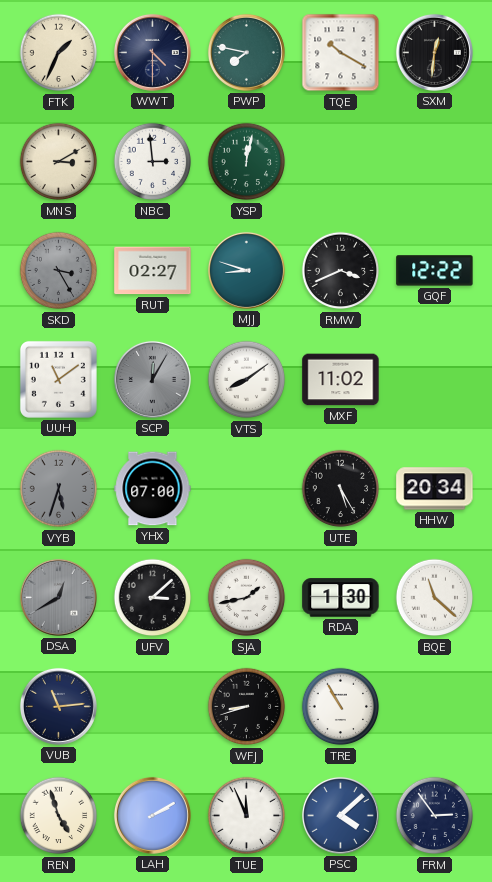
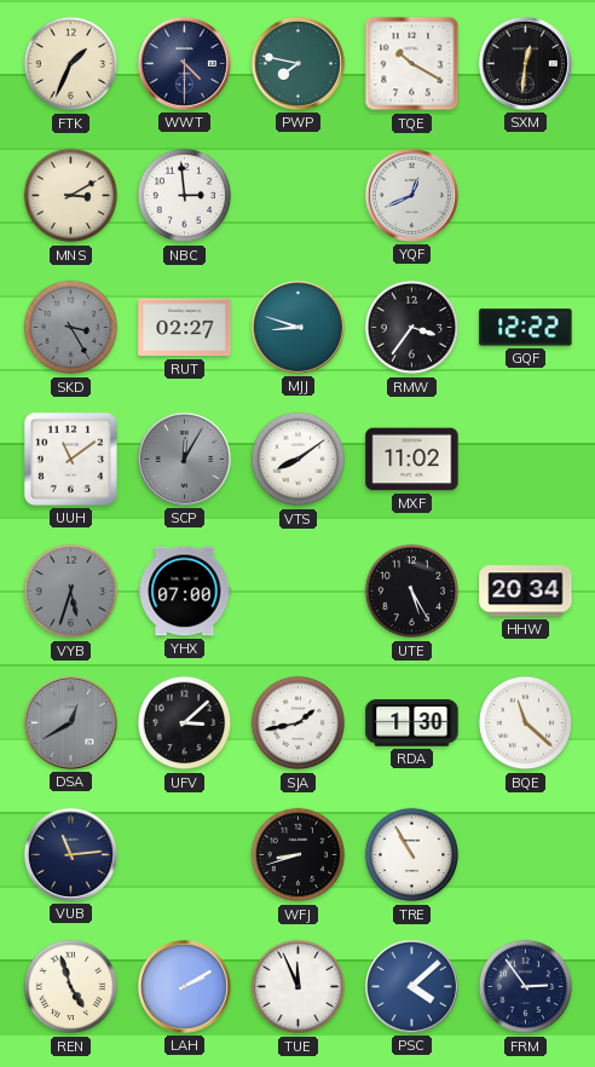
YSP: 12:02 -> none (247, 162)
YQF: none -> 12:41 (411, 195)
RMW: 3:41 -> 3:36 (412, 328)
